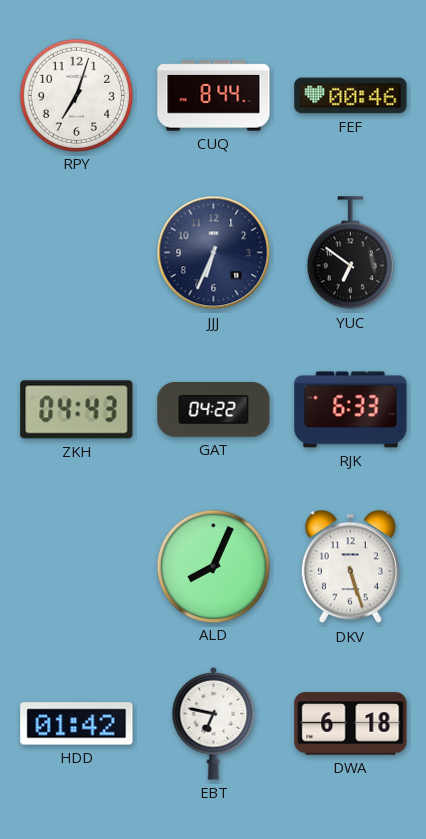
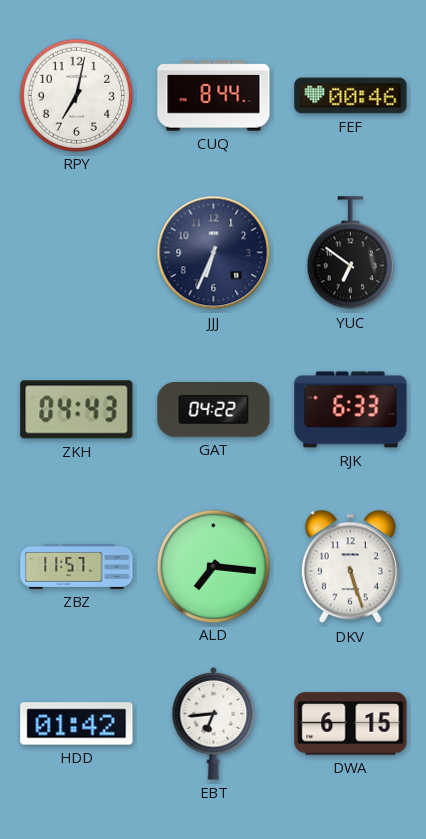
RPY: 7:03 -> 7:02 (76, 95)
ZBZ: none -> 11:57 (77, 566)
ALD: 8:04 -> 7:16 (213, 566)
EBT: 6:47 -> 6:44 (214, 723)
DWA: 6:18 -> 6:15 (351, 724)
